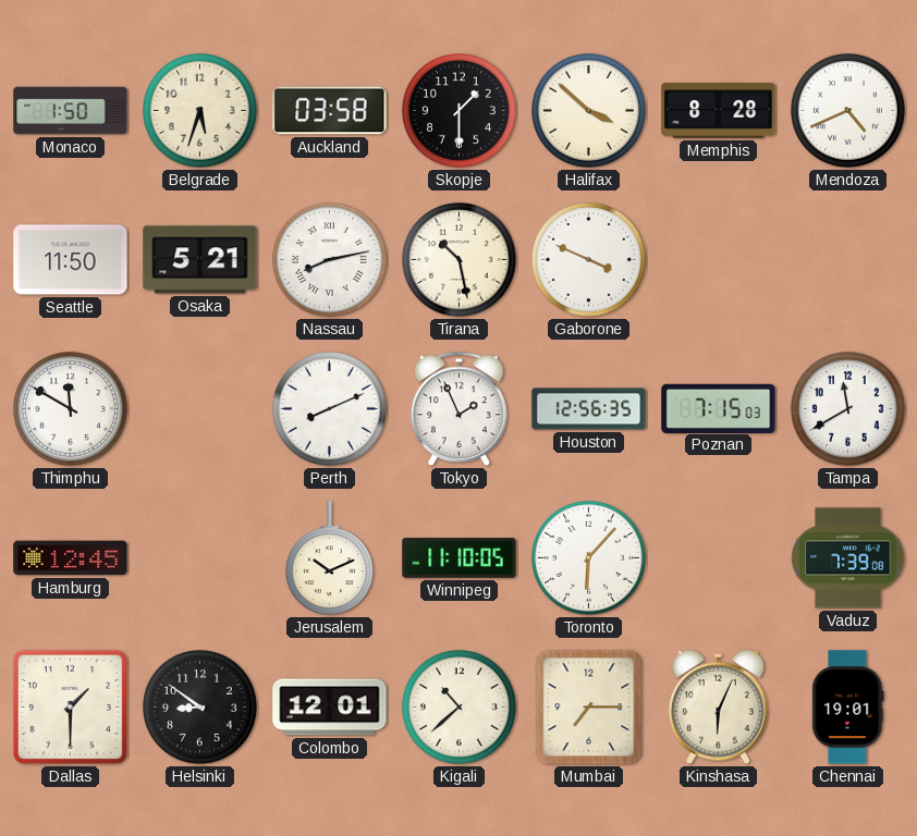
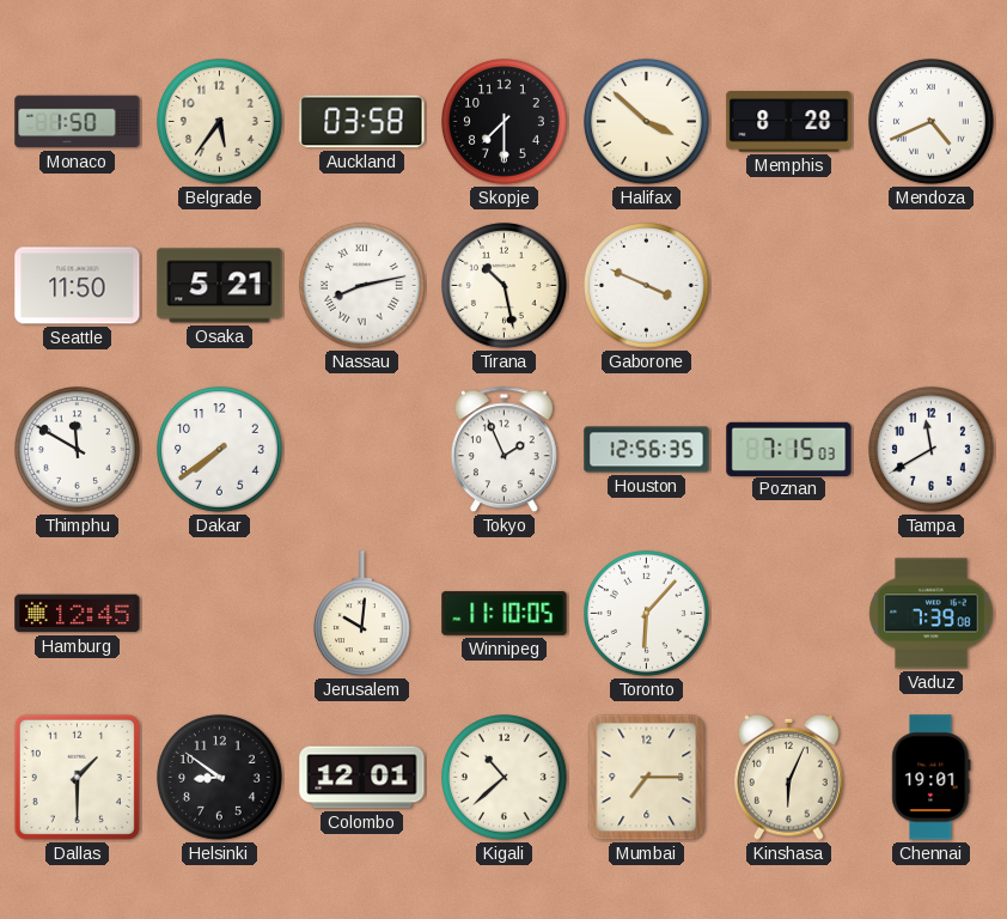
Belgrade: 5:33 -> 5:36 (220, 122)
Skopje: 1:30 -> 7:30 (505, 122)
Dakar: none -> 7:39 (220, 450)
Perth: 8:11 -> none (330, 409)
Jerusalem: 10:11 -> 10:01 (361, 614)
